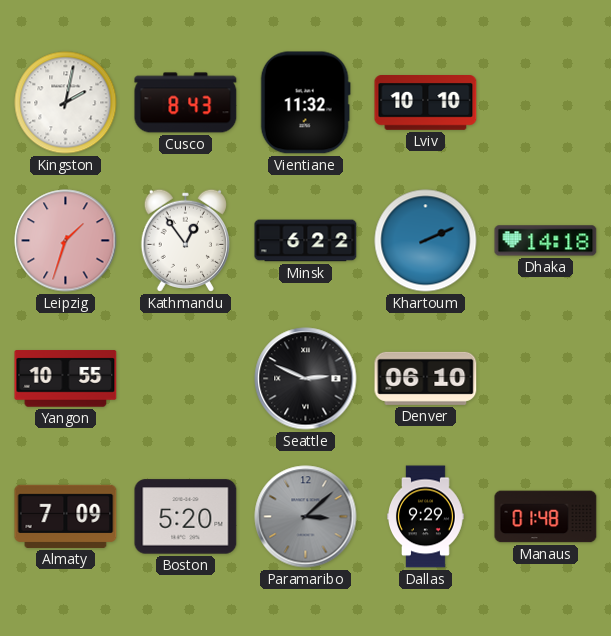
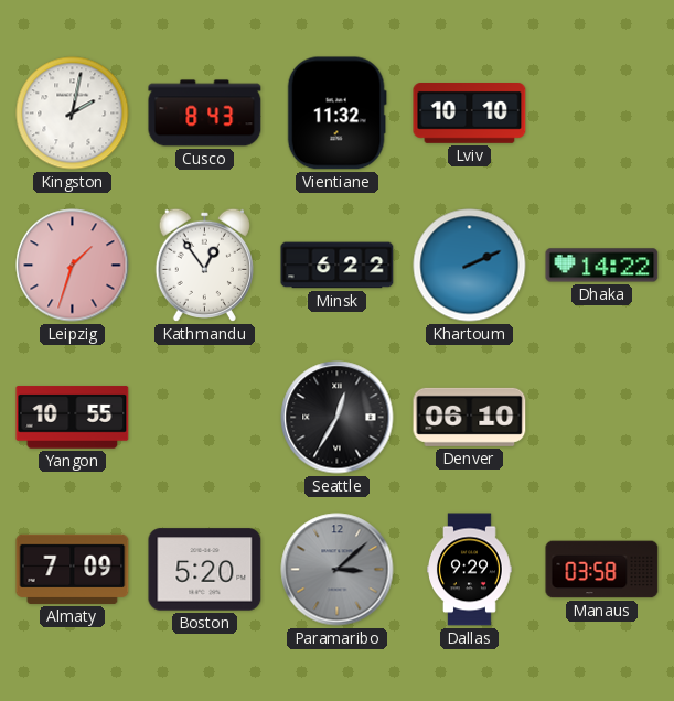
Dhaka: 14:18 -> 14:22 (602, 266)
Seattle: 2:49 -> 12:35 (338, 418)
Manaus: 01:48 -> 03:58 (602, 570)
